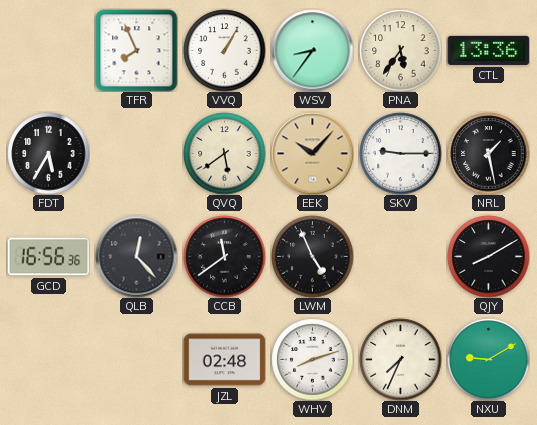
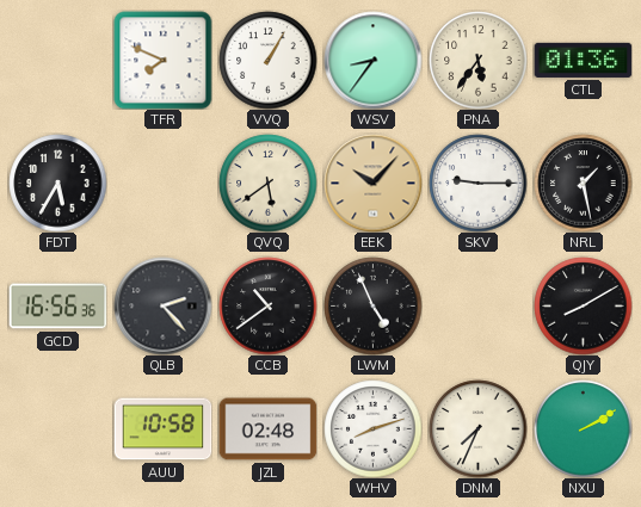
TFR: 7:56 -> 7:49 (162, 60)
CTL: 13:36 -> 01:36 (583, 60)
QLB: 12:23 -> 2:23 (162, 305)
CCB: 11:39 -> 10:39 (267, 305)
AUU: none -> 10:58 (162, 429)
NXU: 9:10 -> 2:10 (583, 428)
